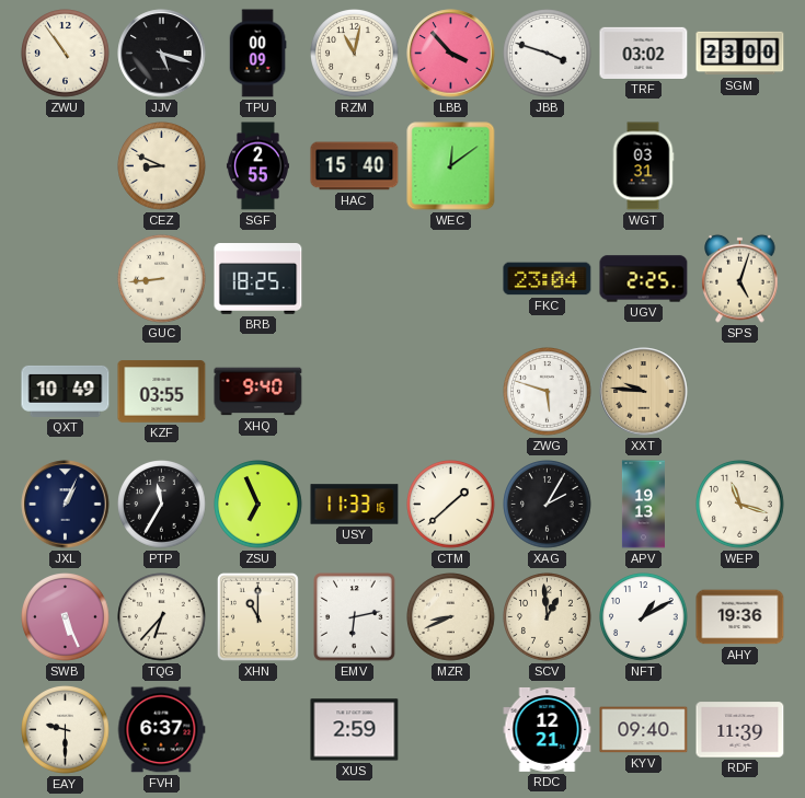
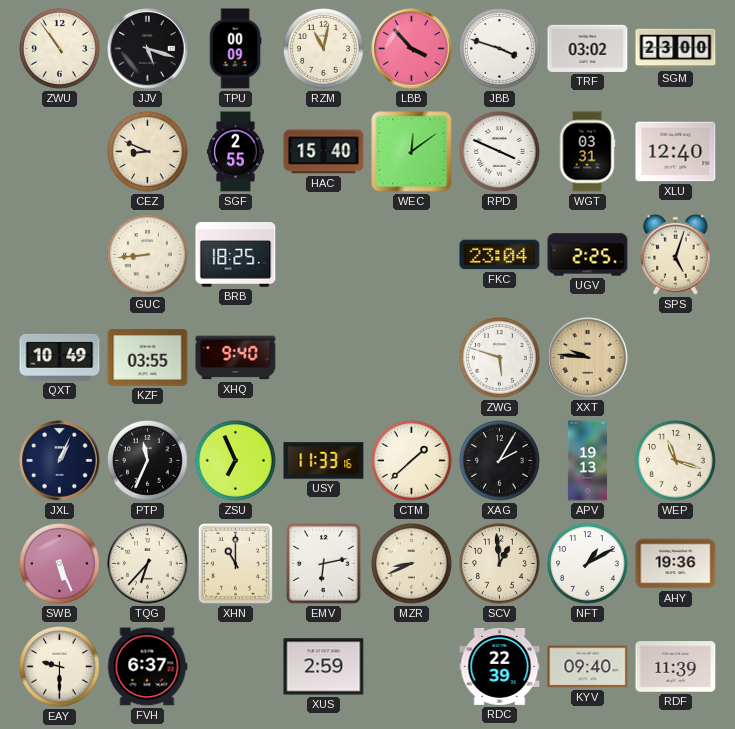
RPD: none -> 3:49 (500, 152)
XLU: none -> 12:40 (676, 152)
PTP: 11:35 -> 11:34 (148, 461)
RDC: 12:21 -> 22:39 (500, 666)
